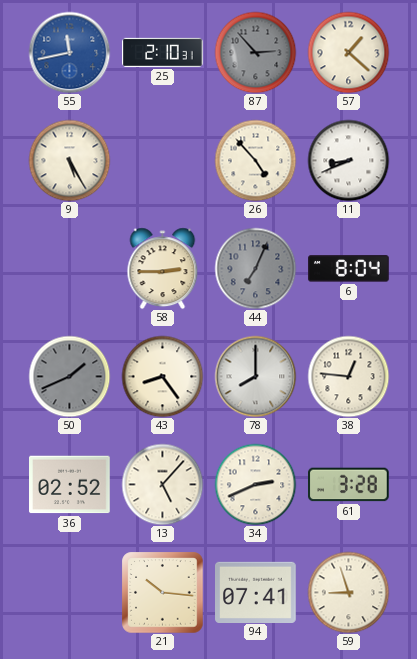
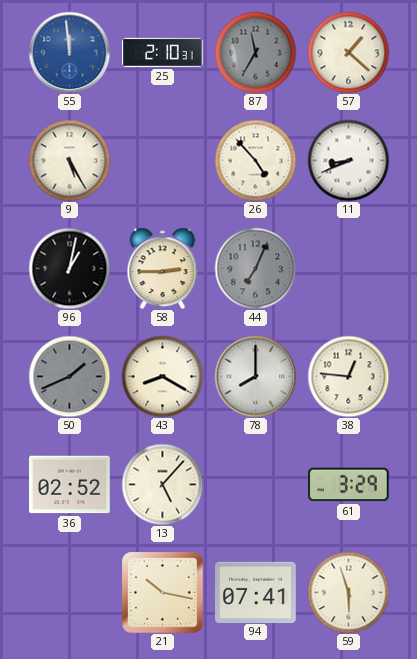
55: 11:43 -> 11:59 (69, 52)
87: 2:53 -> 11:35 (255, 52)
96: none -> 1:02 (69, 268)
6: 8:04 -> none (349, 269)
43: 8:24 -> 8:20 (162, 376)
34: 2:41 -> none (255, 484)
61: 3:28 -> 3:29 (349, 485)
21: 10:16 -> 10:17 (162, 592)
59: 8:57 -> 5:57 (348, 592)
